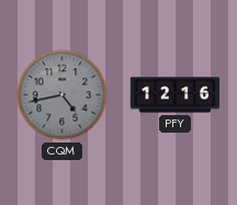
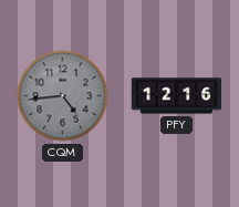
CQM: 4:43 -> 4:44 (63, 96)
